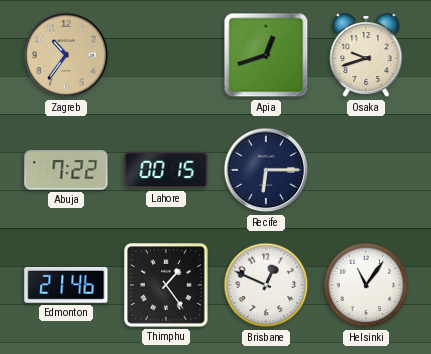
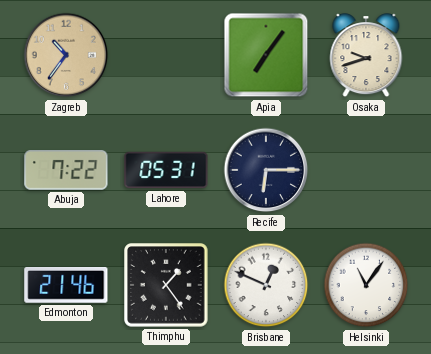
Apia: 12:42 -> 7:06 (266, 55)
Lahore: 00:15 -> 05:31 (166, 170)
